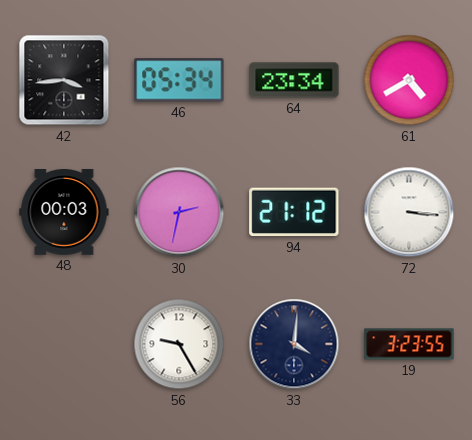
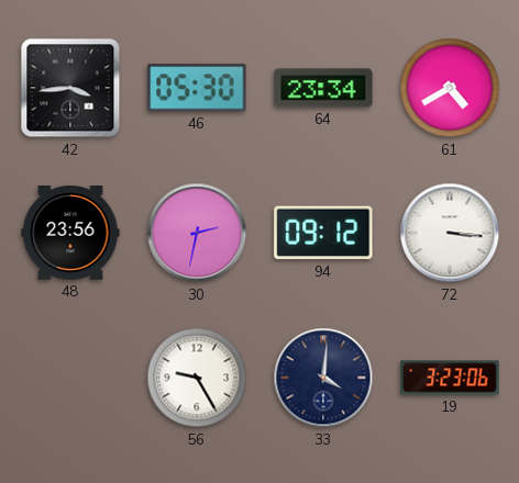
46: 05:34 -> 05:30 (197, 88)
48: 00:03 -> 23:56 (70, 234)
94: 21:12 -> 09:12 (323, 233)
19: 3:23:55 -> 3:23:06 (450, 378)
